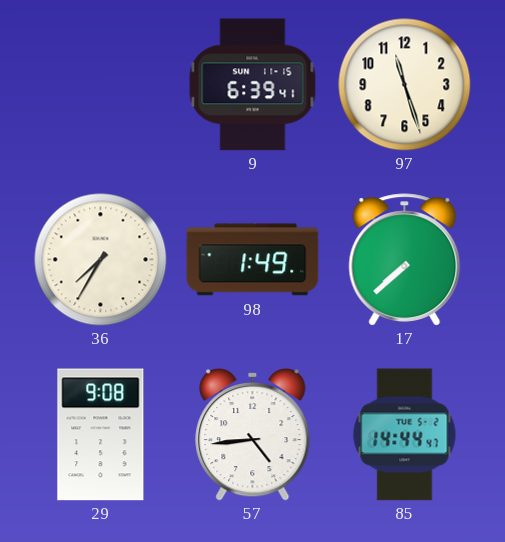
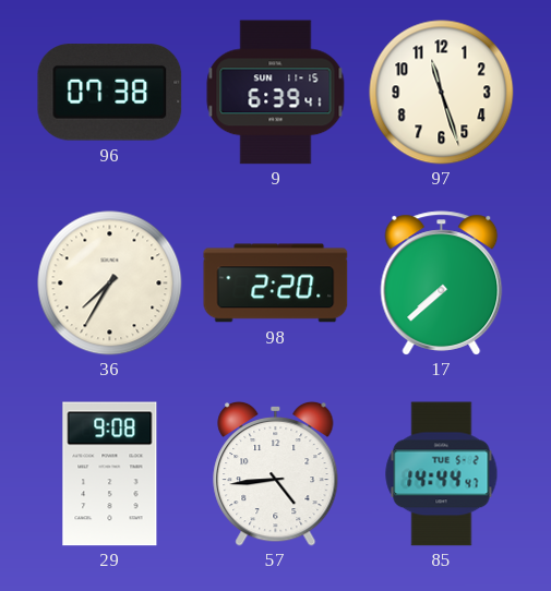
96: none -> 07:38 (110, 93)
98: 1:49 -> 2:20 (276, 284)
